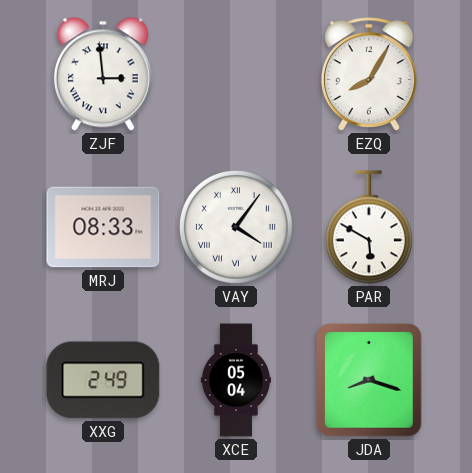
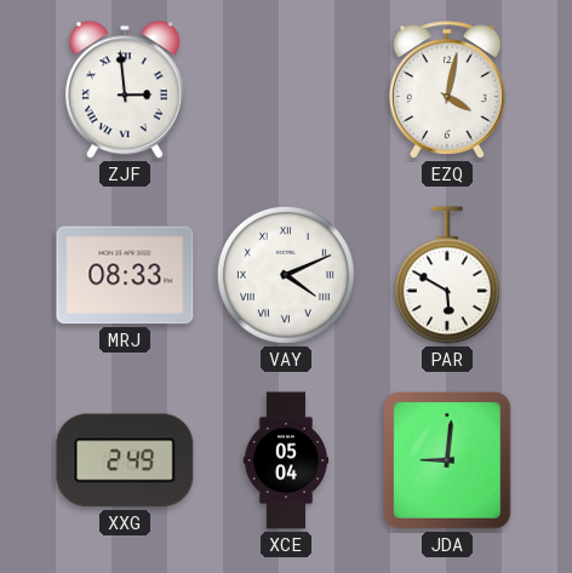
EZQ: 8:05 -> 4:02 (447, 90)
VAY: 4:06 -> 4:11 (286, 275)
JDA: 8:18 -> 9:01 (447, 460)
